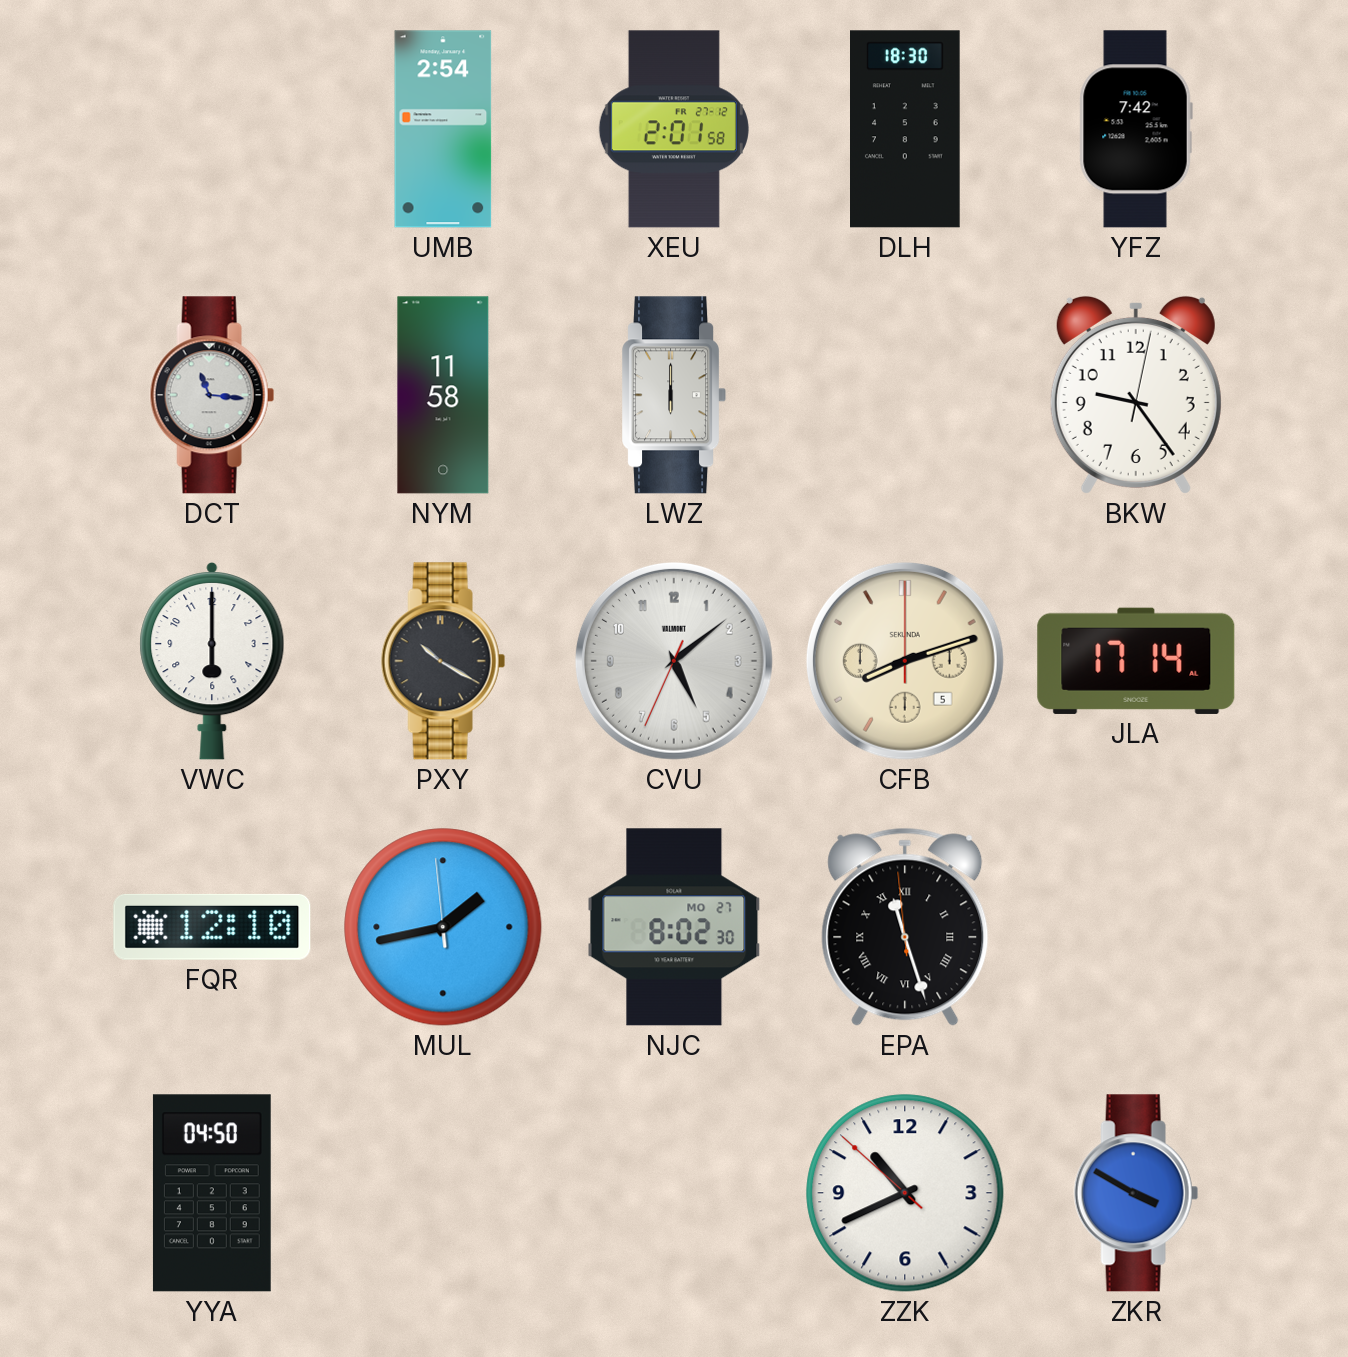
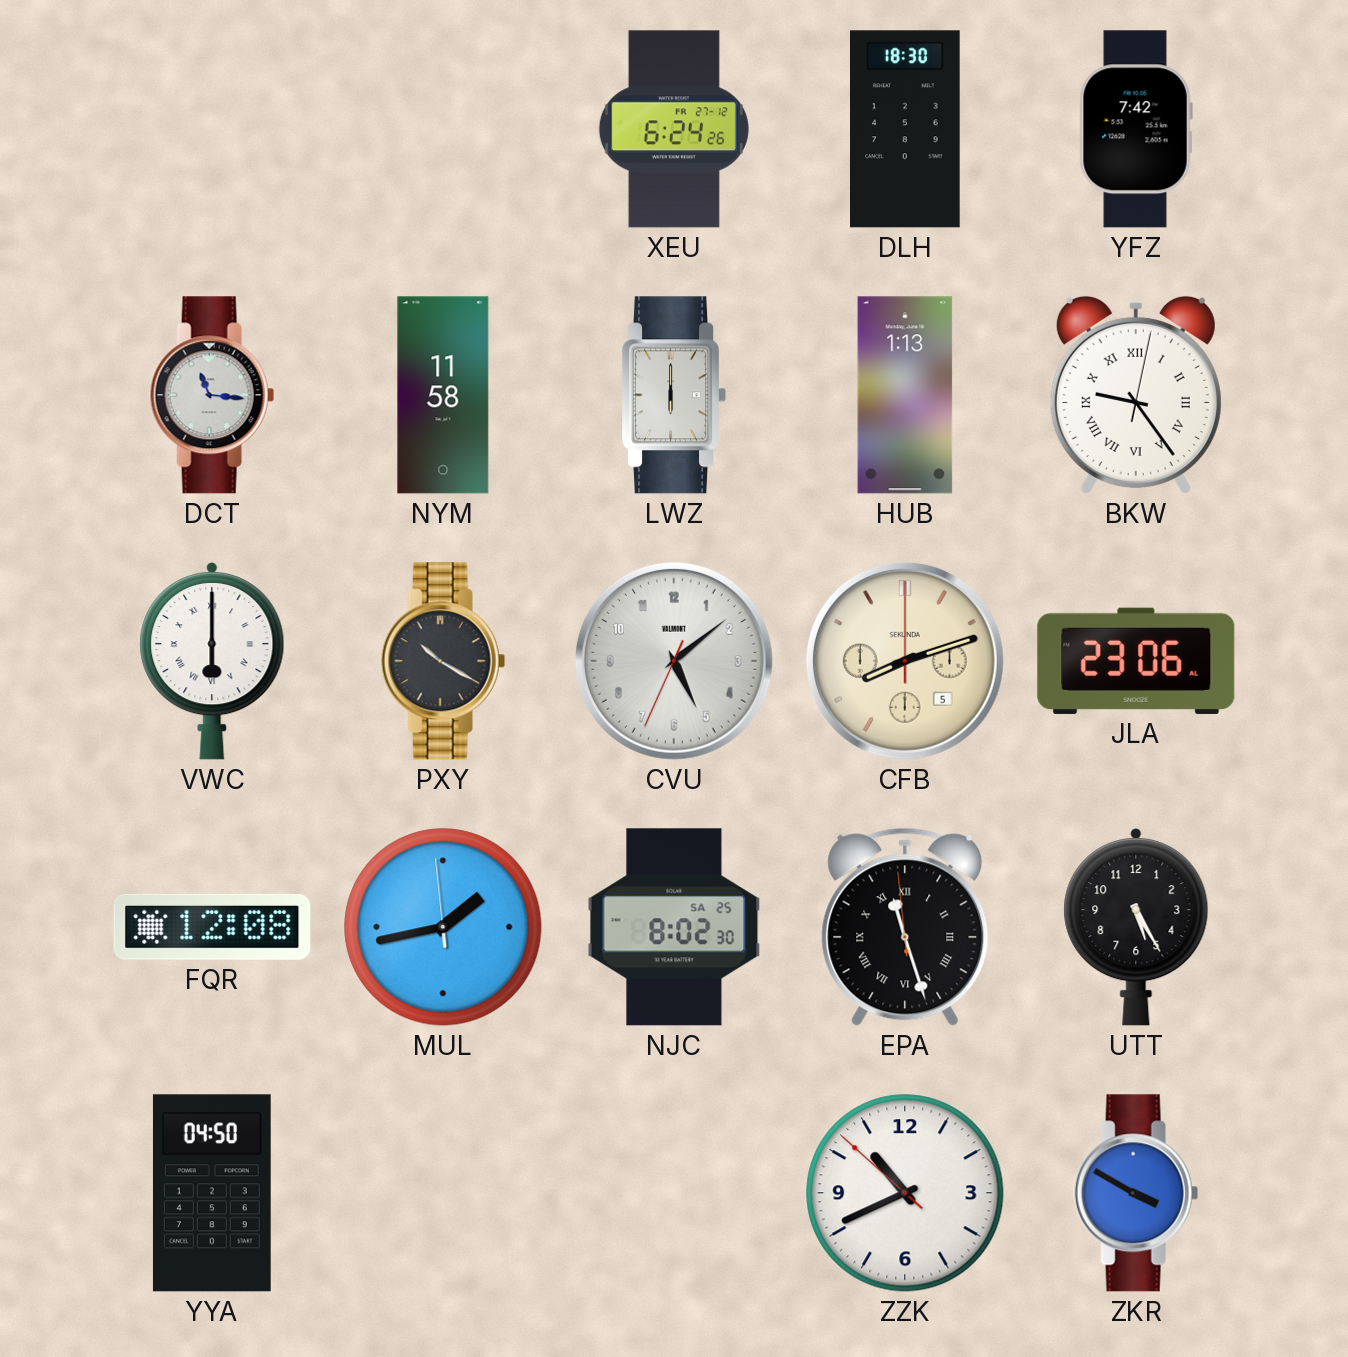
UMB: 2:54 -> none (443, 129)
XEU: 2:01 -> 6:24 (674, 129)
HUB: none -> 1:13 (905, 395)
BKW numerals: Arabic -> Roman (1136, 395)
VWC numerals: Arabic -> Roman (212, 661)
JLA: 17:14 -> 23:06 (1136, 661)
FQR: 12:10 -> 12:08 (212, 927)
NJC date: MO 27 -> SA 25 (674, 927)
UTT: none -> 5:25 (1136, 927)
